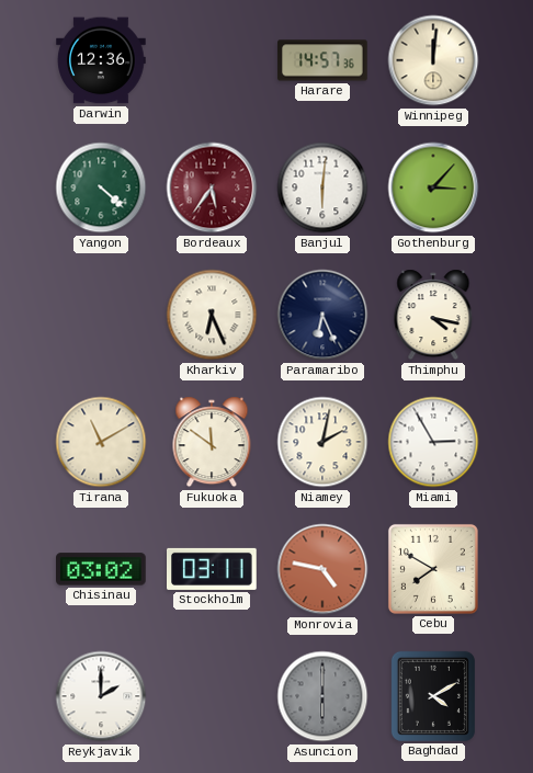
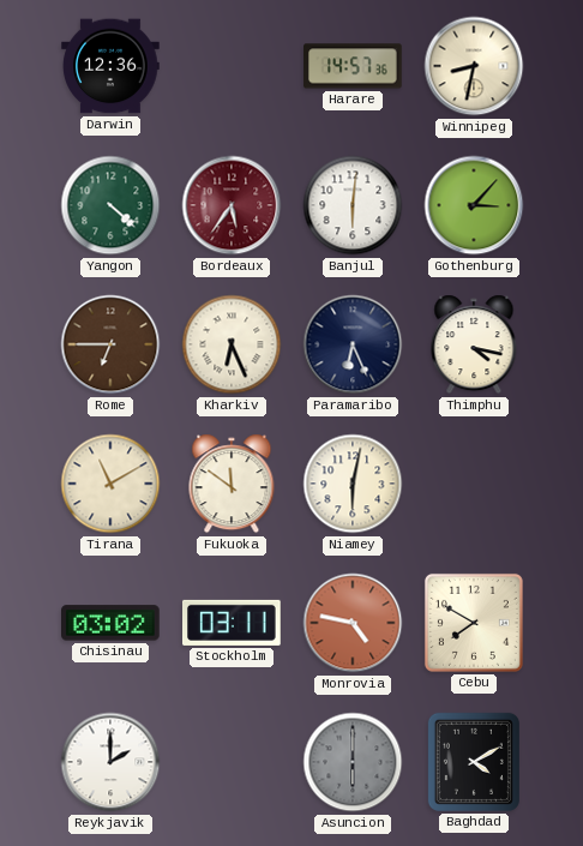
Winnipeg: 12:01 -> 8:32 (474, 66)
Rome: none -> 6:45 (110, 344)
Niamey: 2:02 -> 6:02 (353, 484)
Miami: 2:55 -> none (433, 442)
